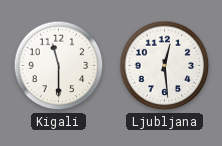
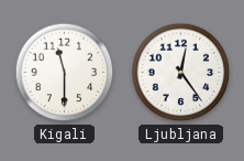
Ljubljana: 12:29 -> 12:24 (181, 73)
